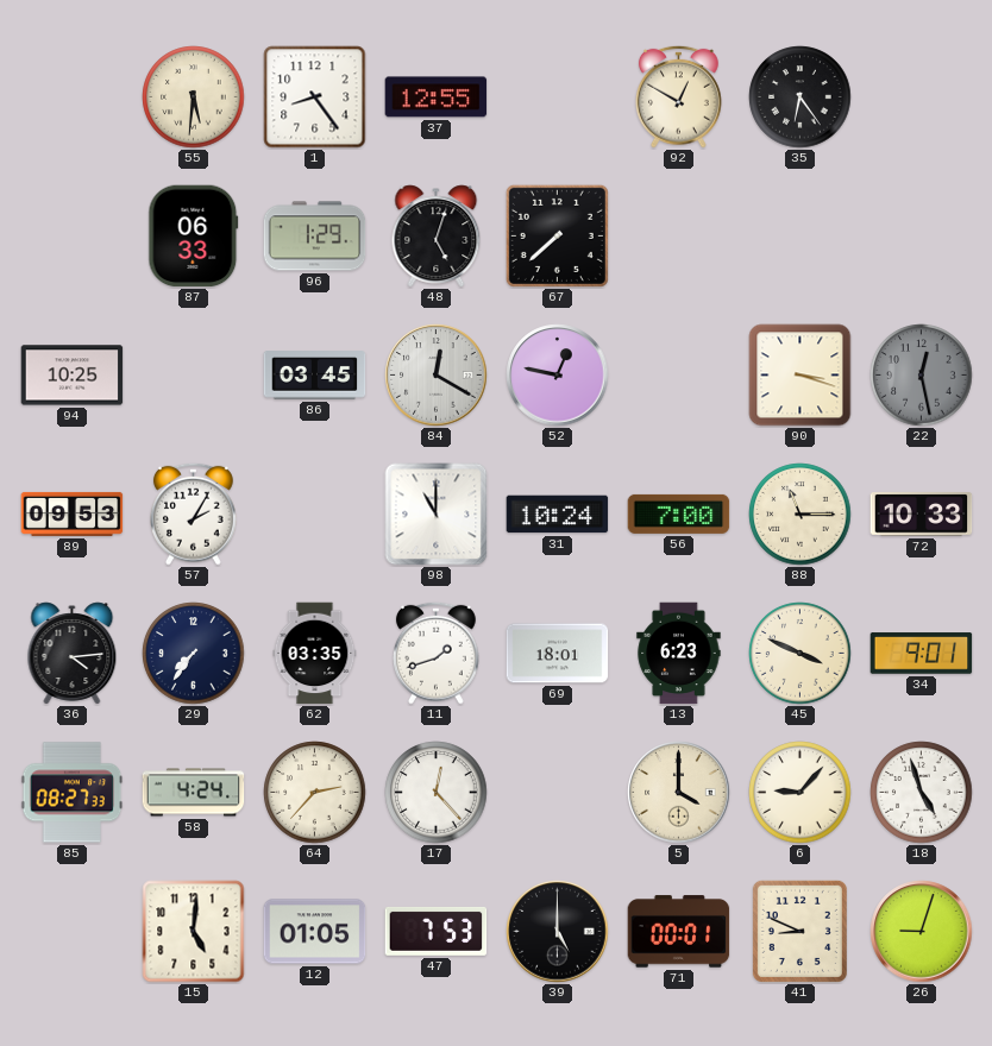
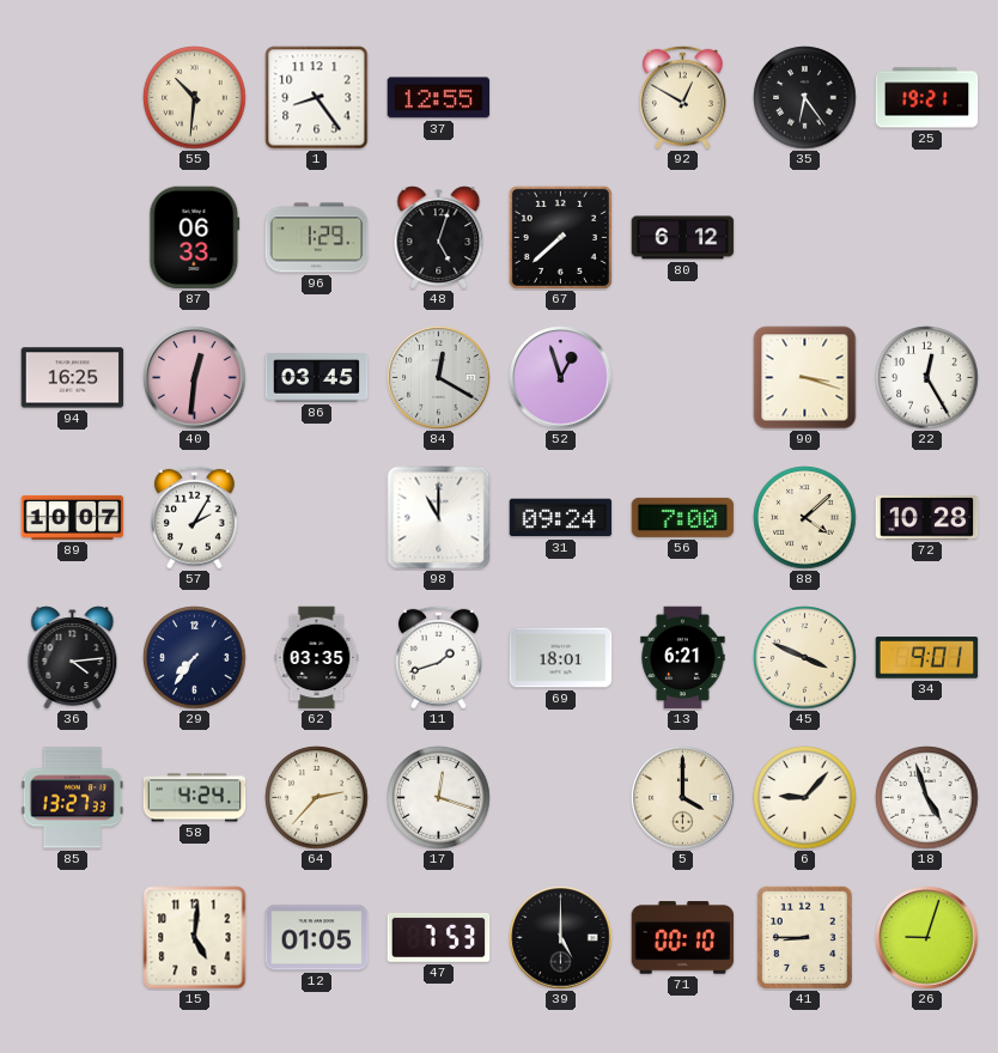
55: 5:31 -> 10:31 (195, 98)
25: none -> 19:21 (927, 98)
80: none -> 6:12 (683, 238)
94: 10:25 -> 16:25 (73, 378)
40: none -> 12:31 (195, 378)
52: 12:47 -> 12:57 (561, 378)
22: 12:28 -> 12:25 (927, 378)
22 dial: grey -> white (927, 378)
89: 09:53 -> 10:07 (73, 517)
31: 10:24 -> 09:24 (561, 518)
88: 11:15 -> 4:08 (805, 518)
72: 10:33 -> 10:28 (927, 518)
13: 6:23 -> 6:21 (683, 658)
85: 08:27 -> 13:27 (73, 798)
17: 12:23 -> 12:18 (439, 798)
71: 00:01 -> 00:10 (683, 938)
41: 8:49 -> 8:45 (804, 937)
